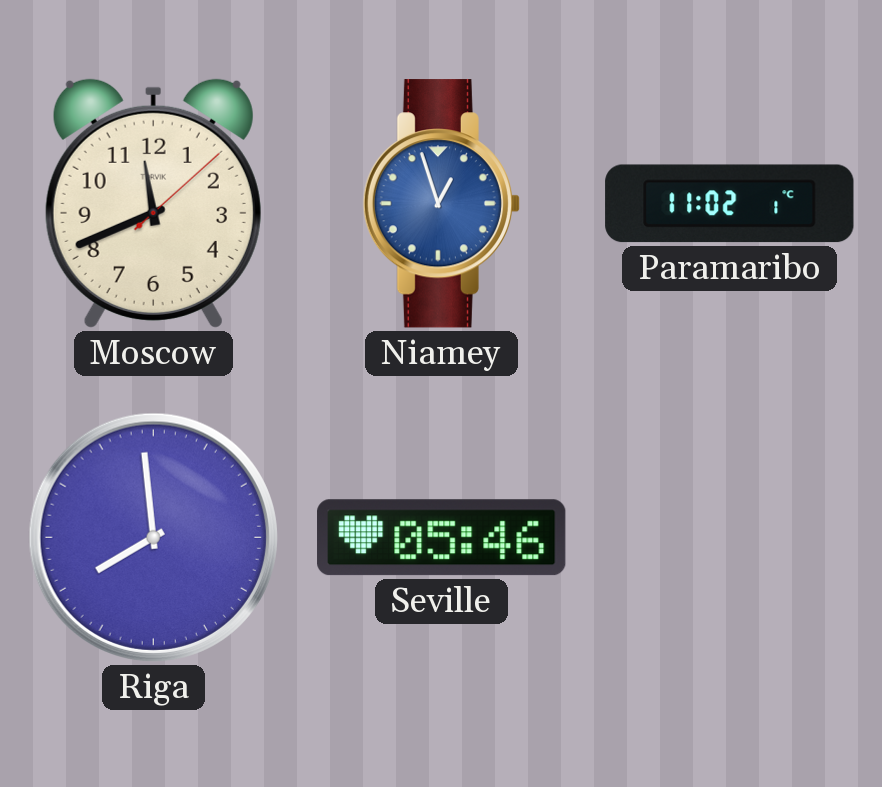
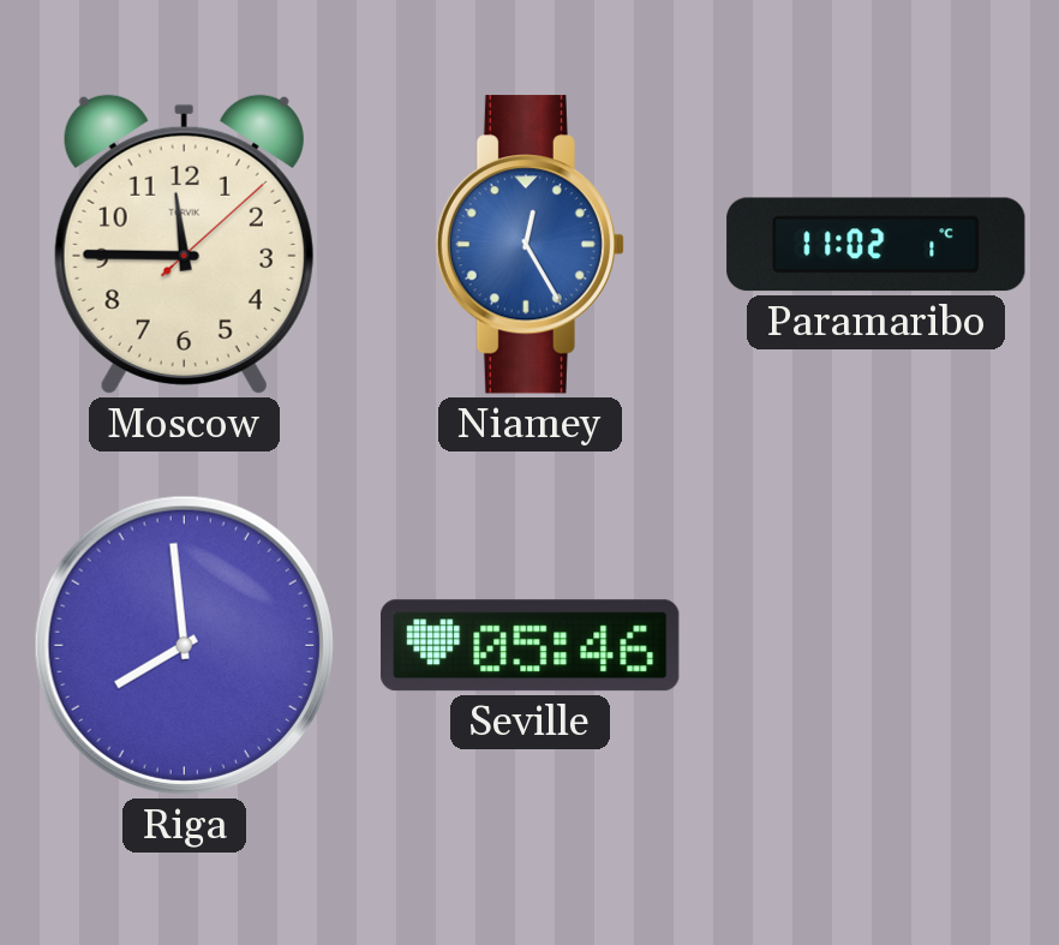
Moscow: 11:41 -> 11:45 (184, 244)
Niamey: 12:57 -> 12:25 (529, 245)
